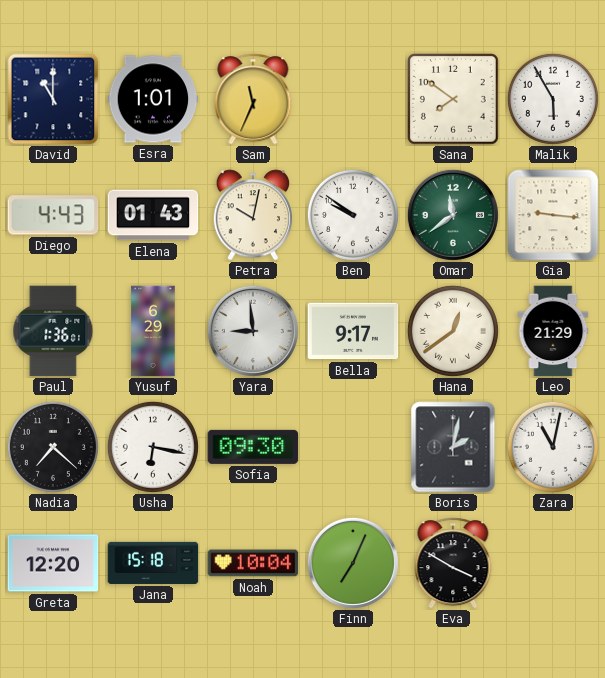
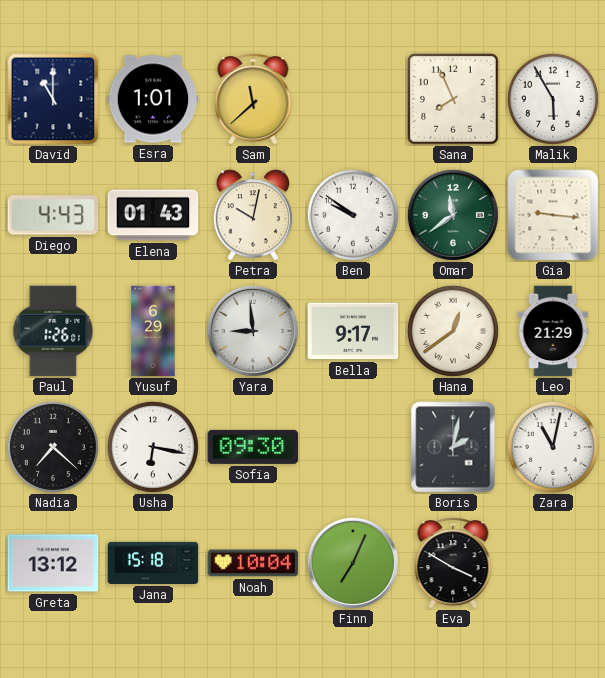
Sam: 11:34 -> 11:38 (253, 99)
Sana: 7:51 -> 7:56 (453, 99)
Paul: 1:36 -> 1:26 (53, 331)
Greta: 12:20 -> 13:12 (53, 563)
